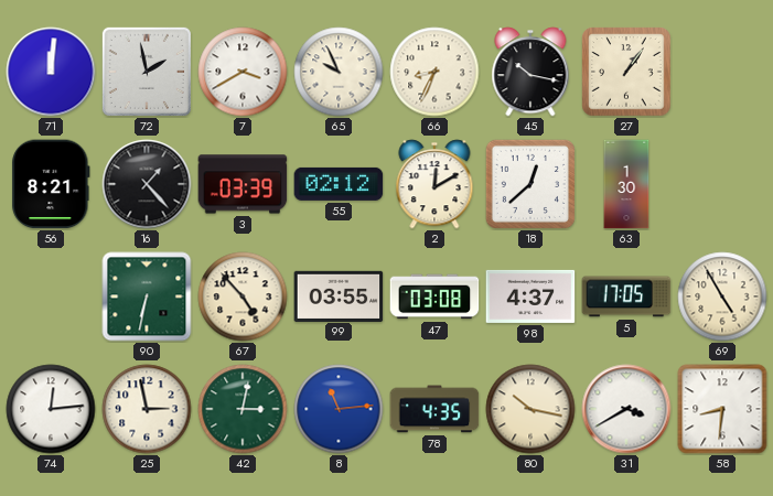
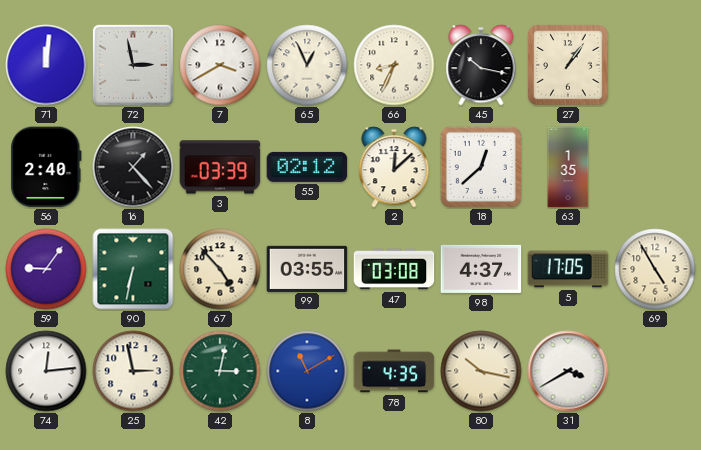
72: 1:58 -> 2:58 (133, 65)
65: 9:56 -> 12:56 (307, 65)
56: 8:21 -> 2:40 (46, 167)
2: 12:10 -> 12:08 (394, 167)
63: 1:30 -> 1:35 (568, 167)
59: none -> 9:06 (46, 269)
8: 11:14 -> 11:10 (307, 371)
58: 8:31 -> none (722, 409)
